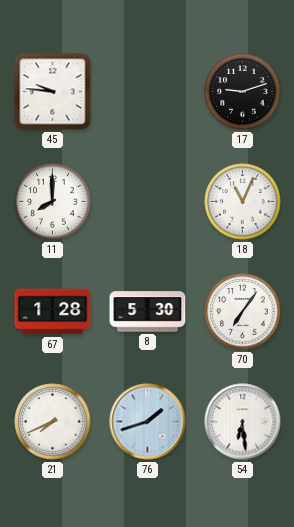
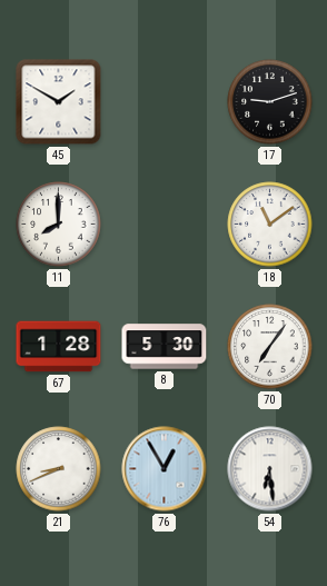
45: 9:46 -> 1:50 (59, 102)
18: 11:04 -> 11:09 (270, 225)
21: 7:41 -> 8:41 (59, 469)
76: 1:42 -> 12:55 (165, 469)
